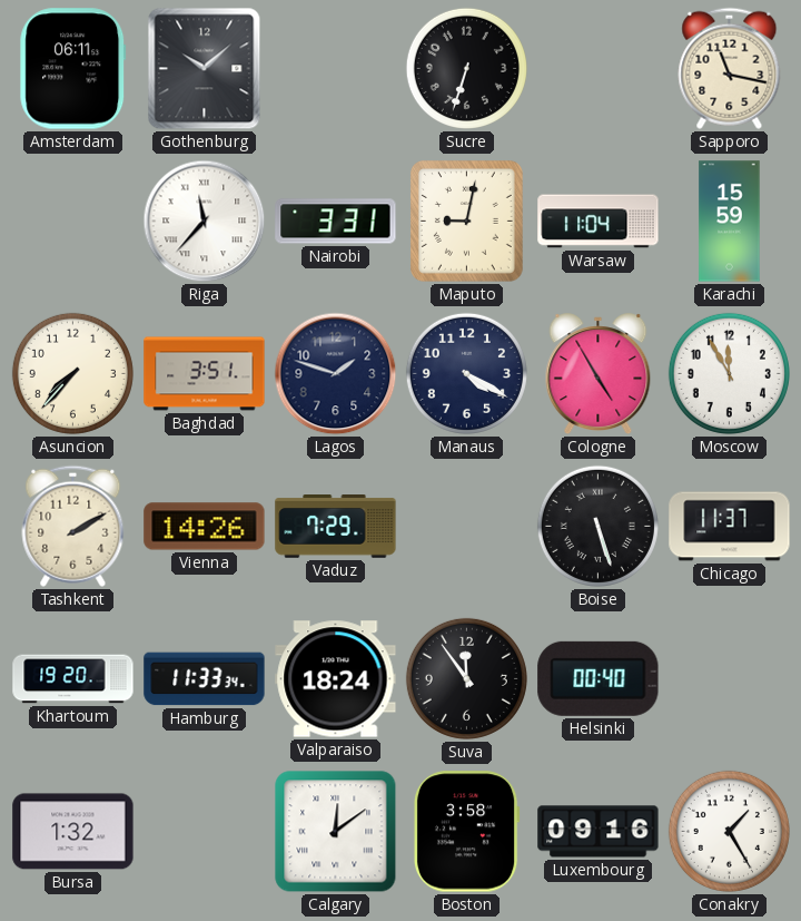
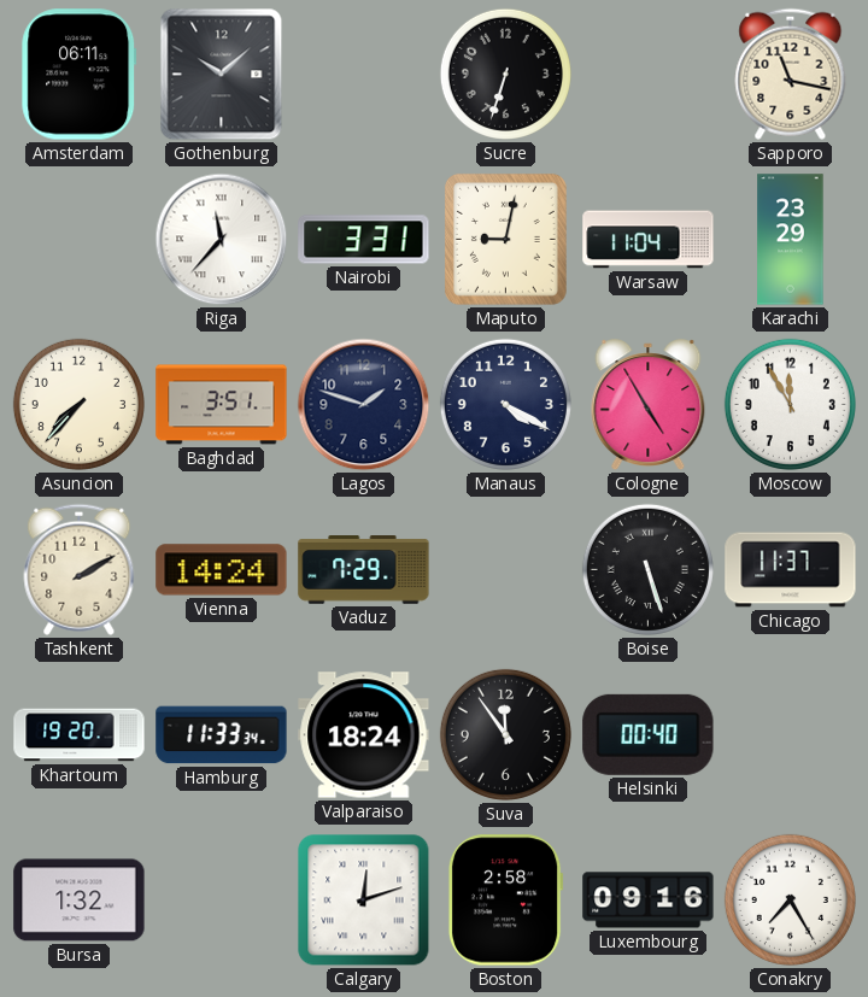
Karachi: 15:59 -> 23:29 (791, 240)
Vienna: 14:26 -> 14:24 (222, 570)
Calgary: 12:09 -> 12:12 (364, 901)
Boston: 3:58 -> 2:58 (505, 901)
Conakry: 1:25 -> 7:25 (790, 899)
